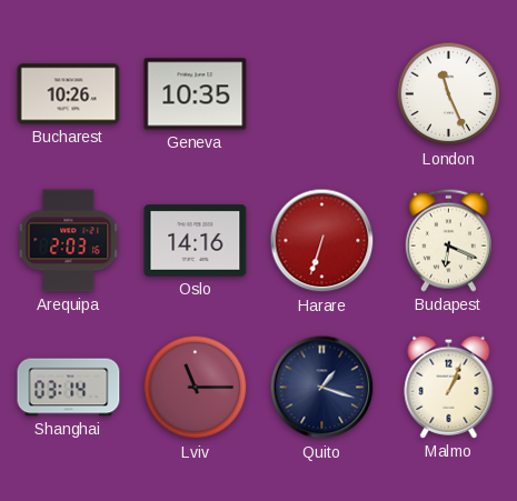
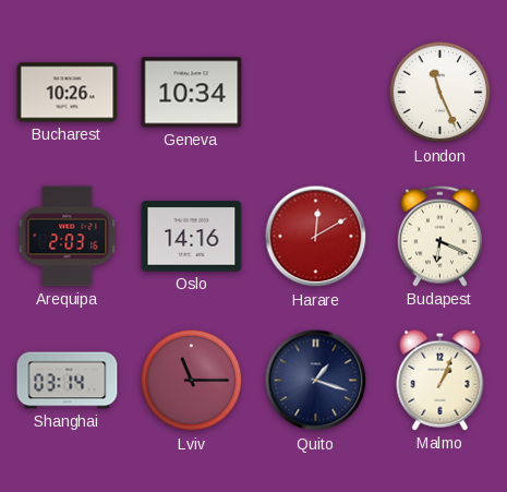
Geneva: 10:35 -> 10:34 (192, 93)
Harare: 6:33 -> 12:10 (316, 237)
